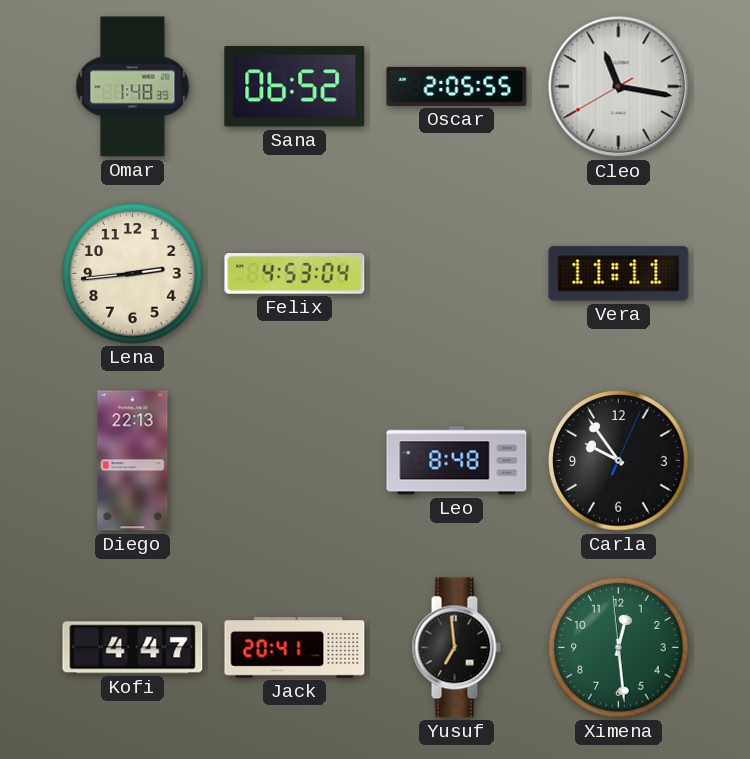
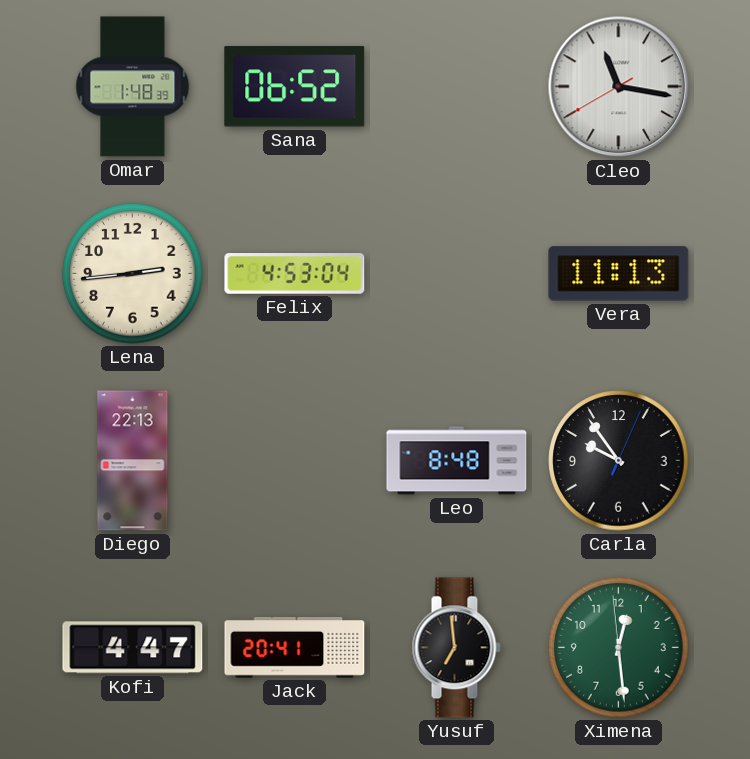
Oscar: 2:05 -> none (457, 86)
Vera: 11:11 -> 11:13 (619, 274)
